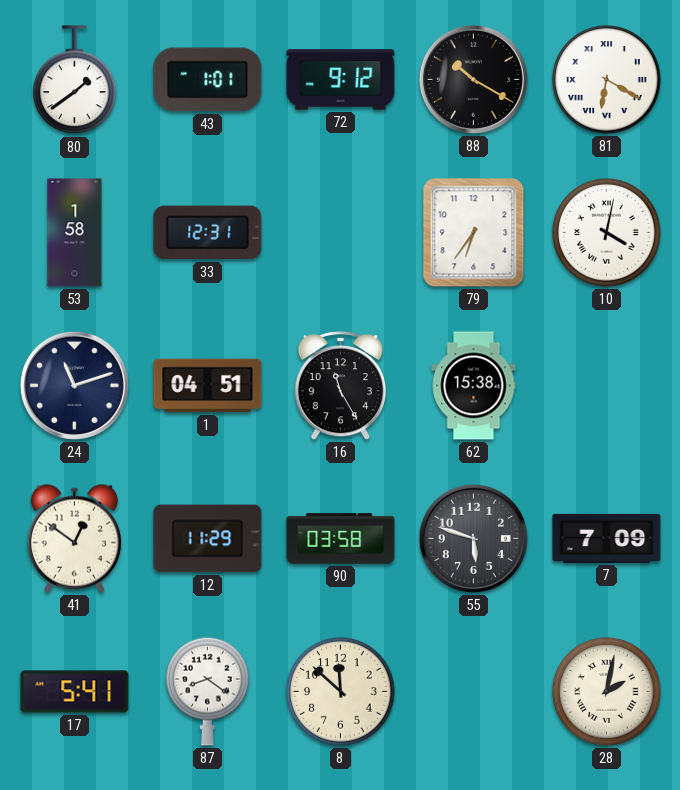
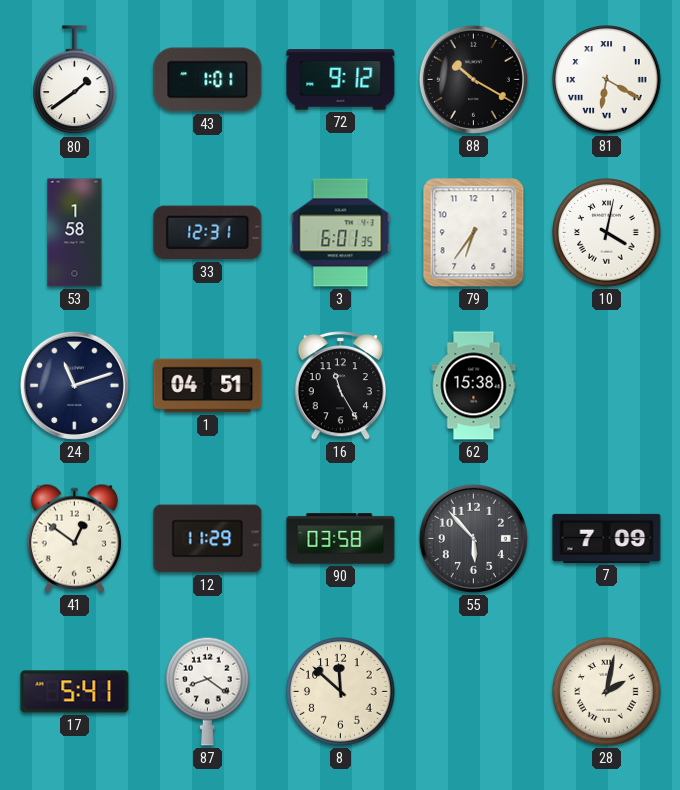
3: none -> 6:01 (341, 233)
55: 5:48 -> 5:53 (473, 538)
